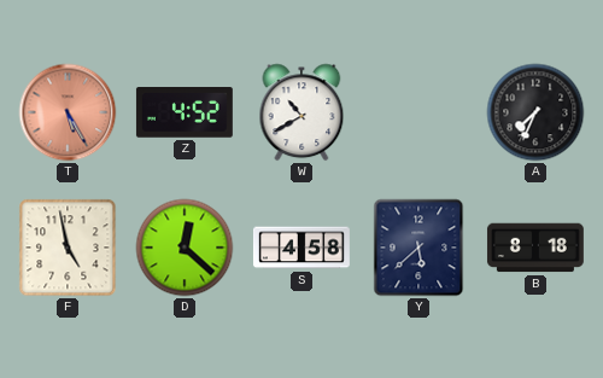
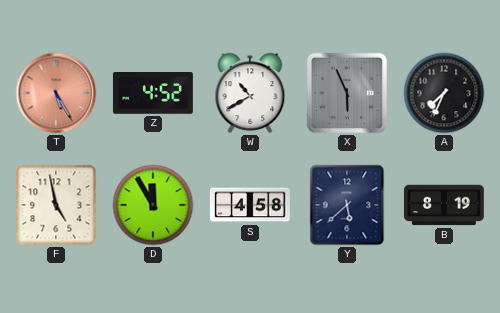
X: none -> 5:56 (347, 93)
D: 12:22 -> 11:55 (153, 205)
B: 8:18 -> 8:19 (444, 205)
